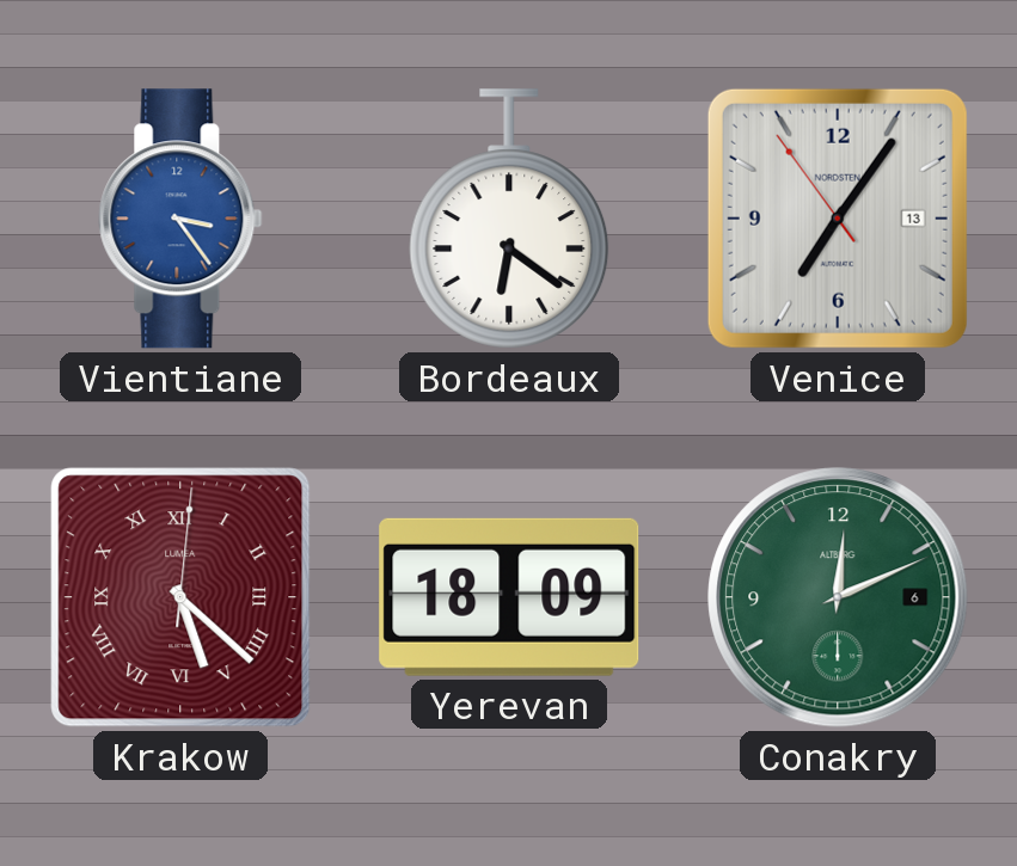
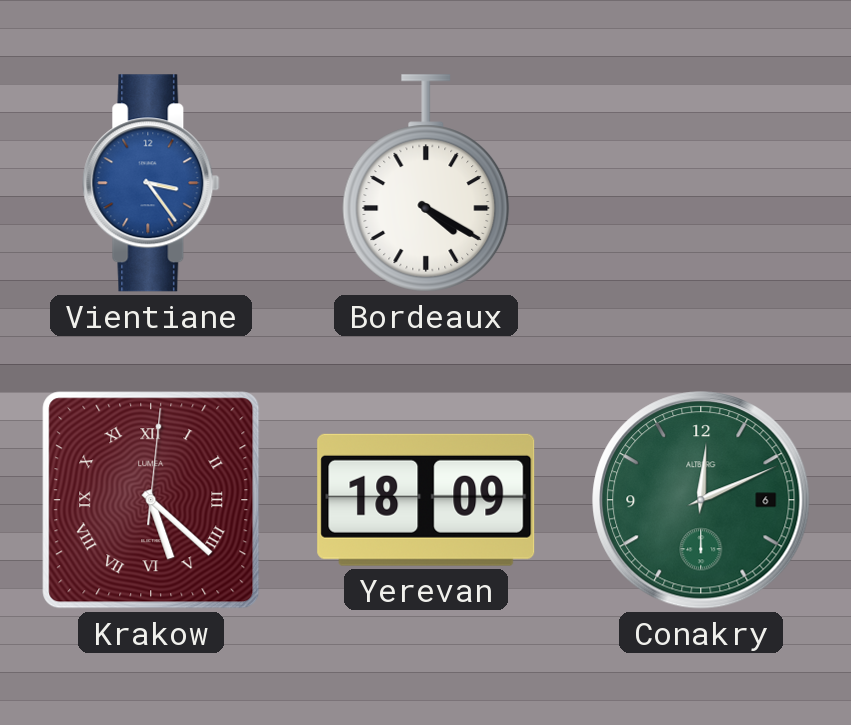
Bordeaux: 6:21 -> 4:20 (426, 183)
Venice: 7:05 -> none (838, 219)
